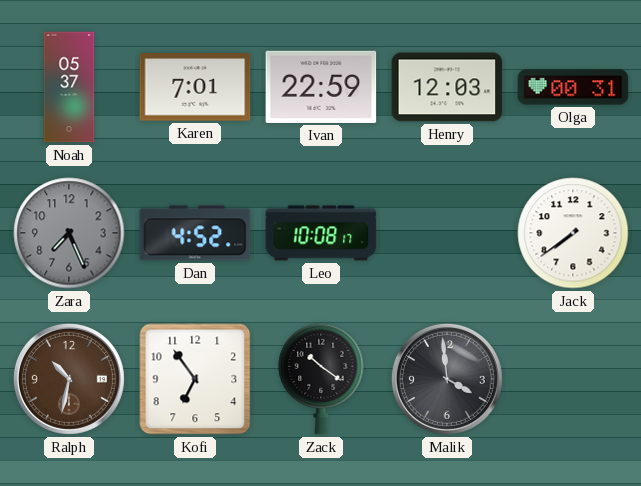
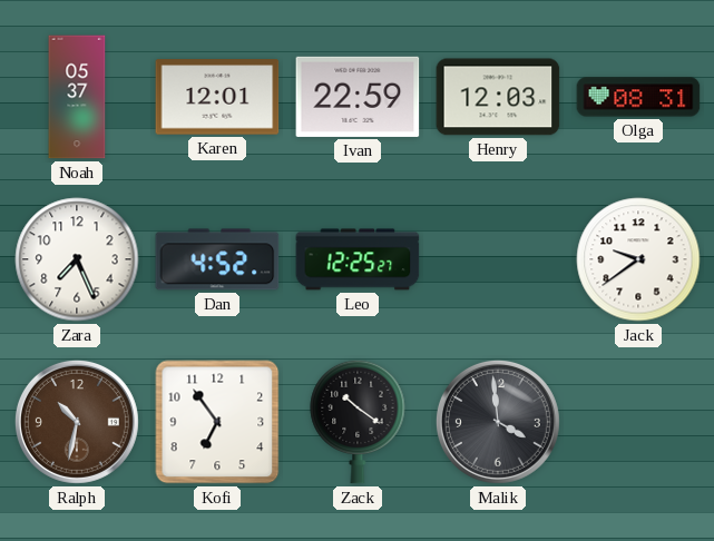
Karen: 7:01 -> 12:01 (217, 97)
Olga: 00:31 -> 08:31 (638, 97)
Zara dial: grey -> white (77, 259)
Leo: 10:08 -> 12:25 (358, 259)
Jack: 7:39 -> 9:39 (638, 259)
